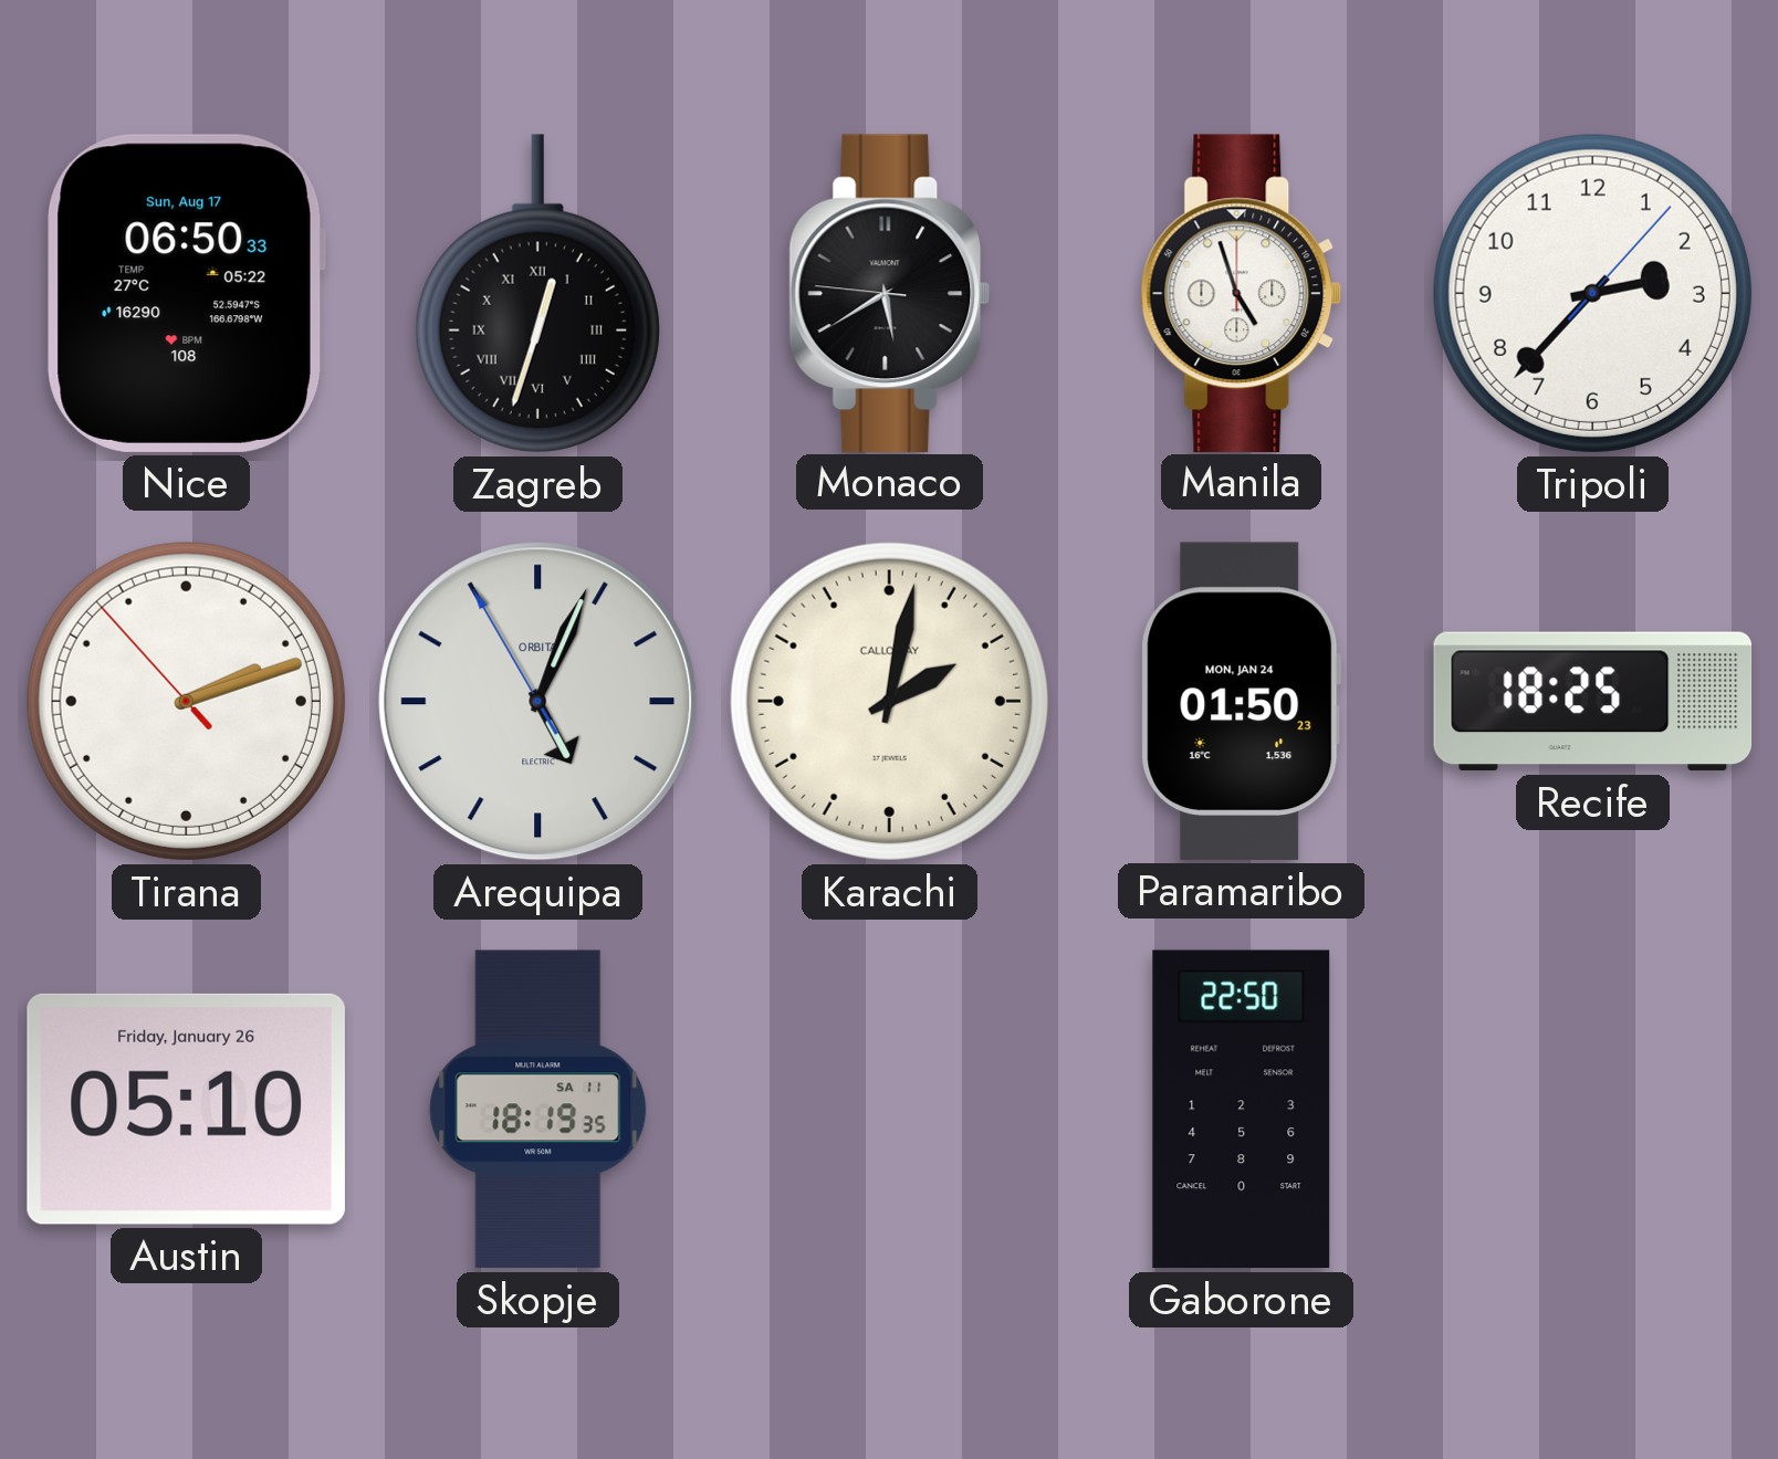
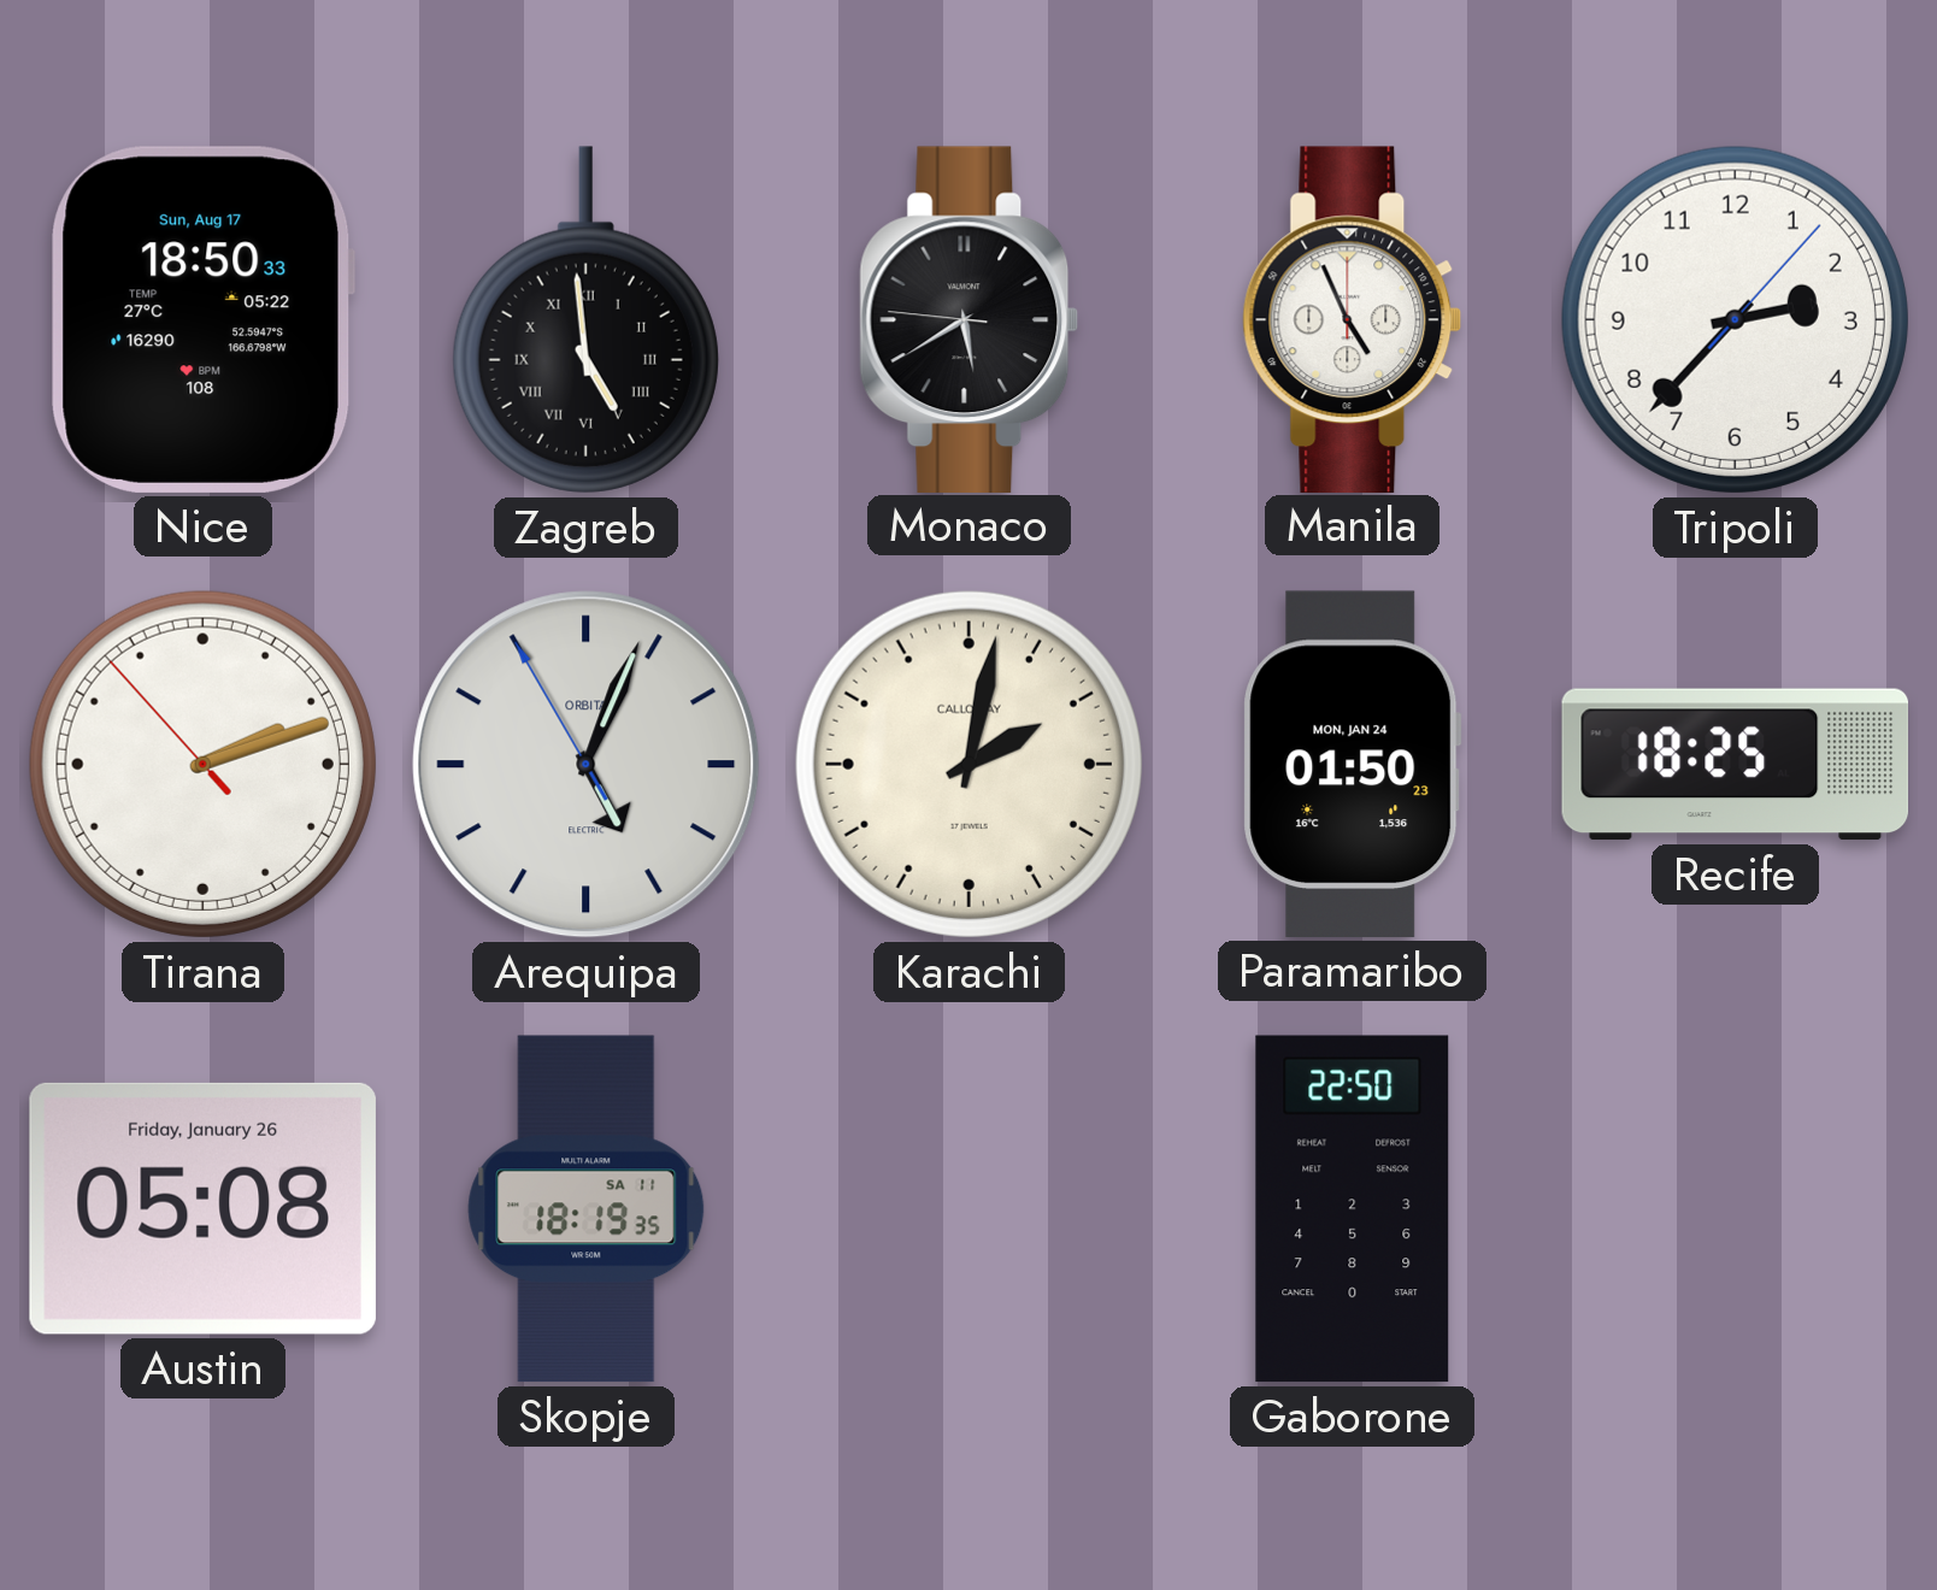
Nice: 06:50 -> 18:50 (202, 319)
Zagreb: 12:33 -> 4:59 (585, 320)
Manila: 4:57 -> 4:56 (1353, 319)
Austin: 05:10 -> 05:08 (202, 1208)
